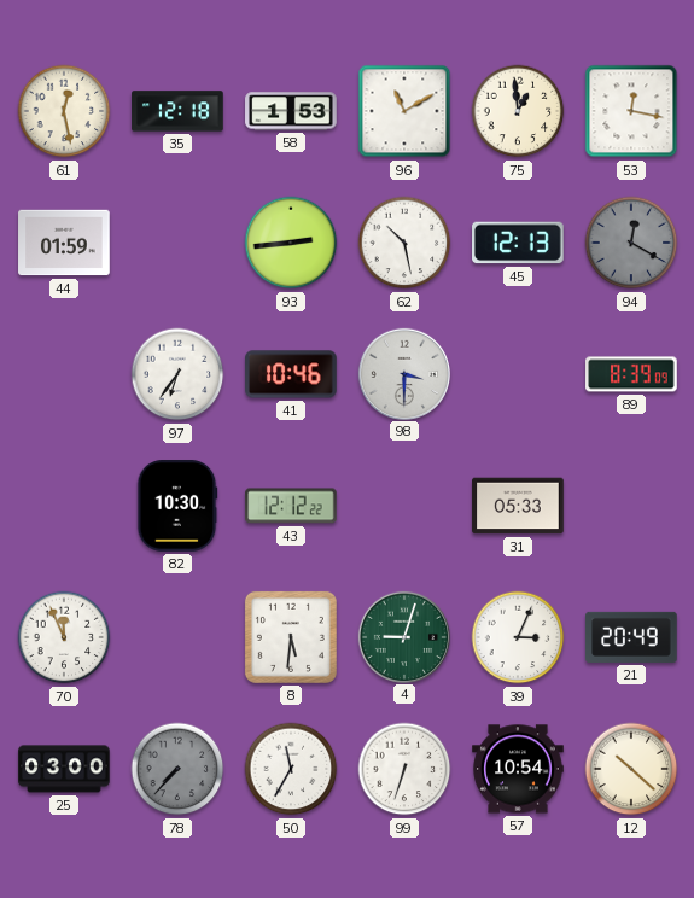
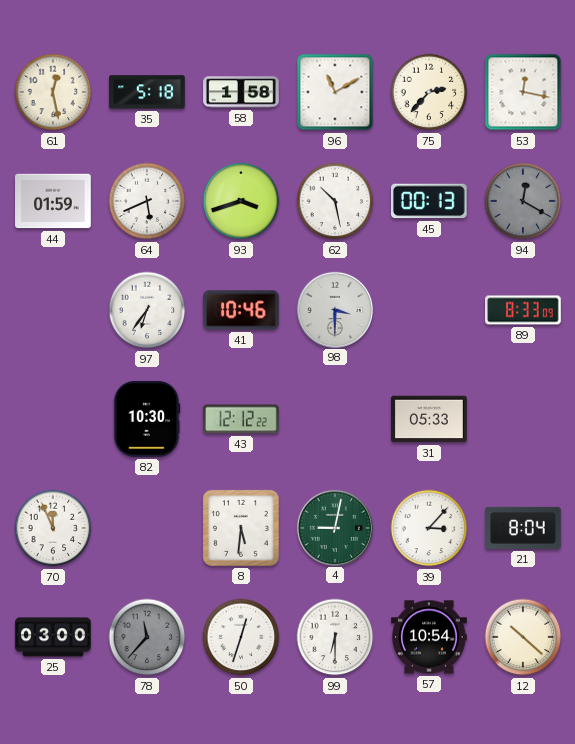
35: 12:18 -> 5:18 (147, 92)
58: 1:53 -> 1:58 (241, 92)
75: 12:59 -> 2:37 (429, 92)
64: none -> 5:41 (147, 201)
93: 2:44 -> 3:42 (241, 201)
45: 12:13 -> 00:13 (430, 201)
89: 8:39 -> 8:33 (523, 310)
4: 9:03 -> 9:02 (334, 527)
39: 3:04 -> 3:07 (429, 528)
21: 20:49 -> 8:04 (523, 528)
78: 7:37 -> 11:37 (147, 637)
50: 11:35 -> 12:33 (241, 637)
99: 6:33 -> 6:30 (335, 637)
